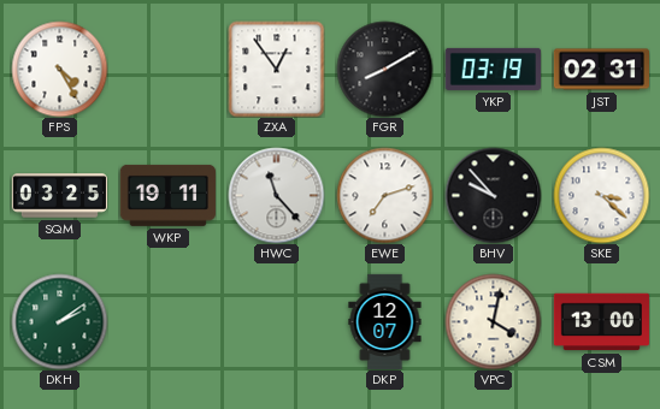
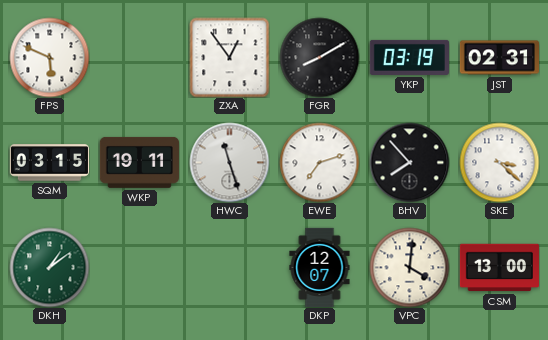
FPS: 4:25 -> 5:49 (49, 57)
SQM: 03:25 -> 03:15 (49, 163)
HWC: 11:23 -> 11:27 (229, 162)
BHV: 9:53 -> 7:53 (409, 162)
DKH: 2:09 -> 1:09 (49, 267)
VPC: 4:02 -> 4:01 (409, 267)
